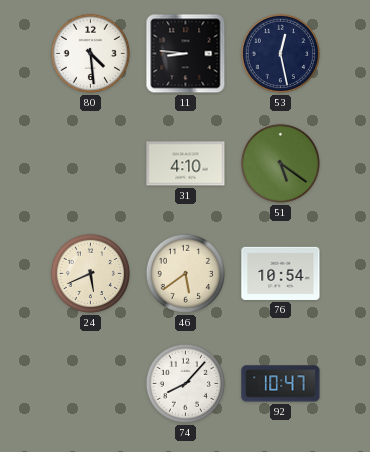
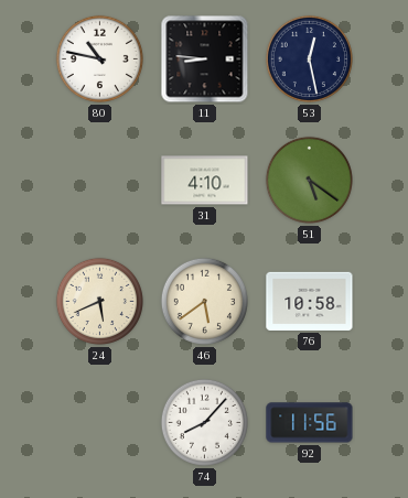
80: 4:29 -> 10:47 (99, 58)
76: 10:54 -> 10:58 (310, 301)
92: 10:47 -> 11:56 (310, 423)
